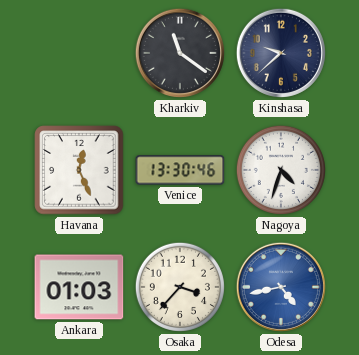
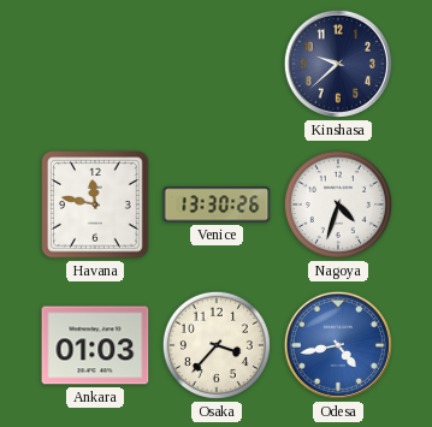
Kharkiv: 11:21 -> none (180, 53)
Havana: 12:26 -> 11:47 (95, 204)
Venice: 13:30:46 -> 13:30:26 (217, 204)
